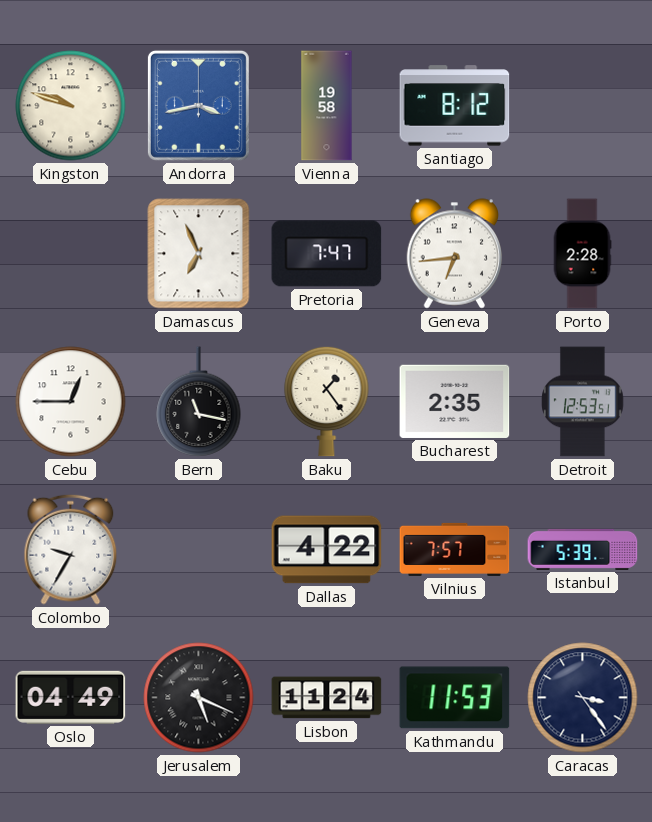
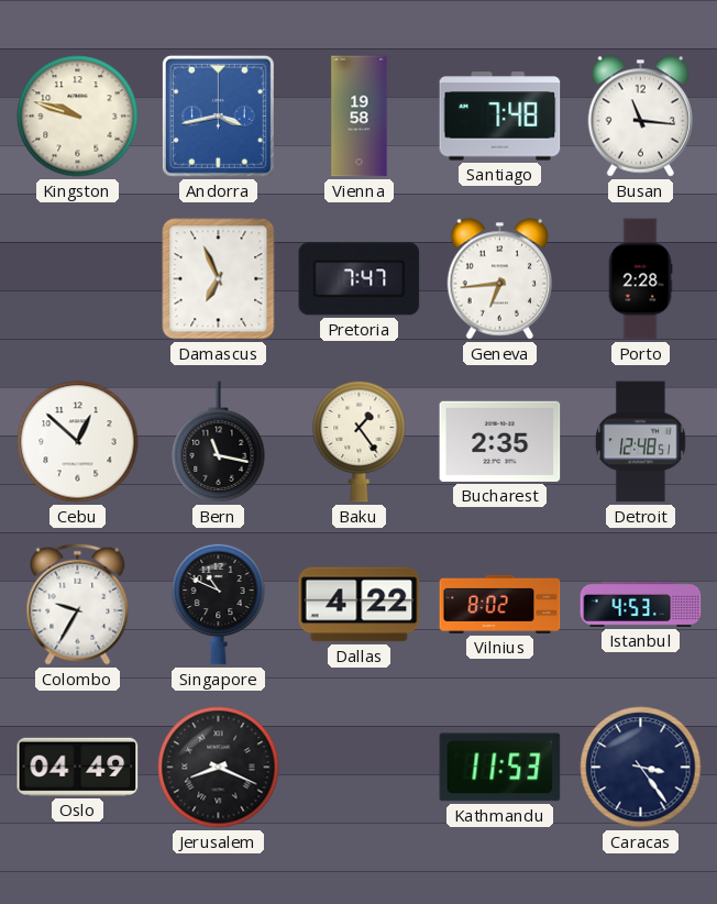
Santiago: 8:12 -> 7:48 (500, 117)
Busan: none -> 11:16 (641, 117)
Cebu: 12:45 -> 12:52 (78, 442)
Detroit: 12:53 -> 12:48 (641, 442)
Singapore: none -> 10:49 (219, 604)
Vilnius: 7:57 -> 8:02 (500, 604)
Istanbul: 5:39 -> 4:53 (641, 604)
Jerusalem: 5:19 -> 8:19 (219, 768)
Lisbon: 11:24 -> none (327, 698)
